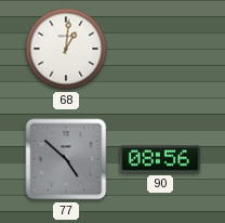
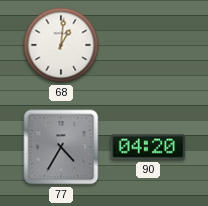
77: 4:52 -> 4:35 (61, 147)
90: 08:56 -> 04:20 (148, 147)
